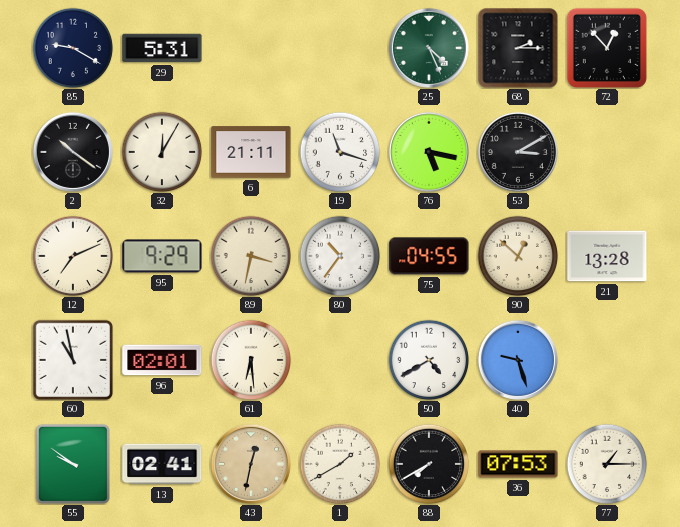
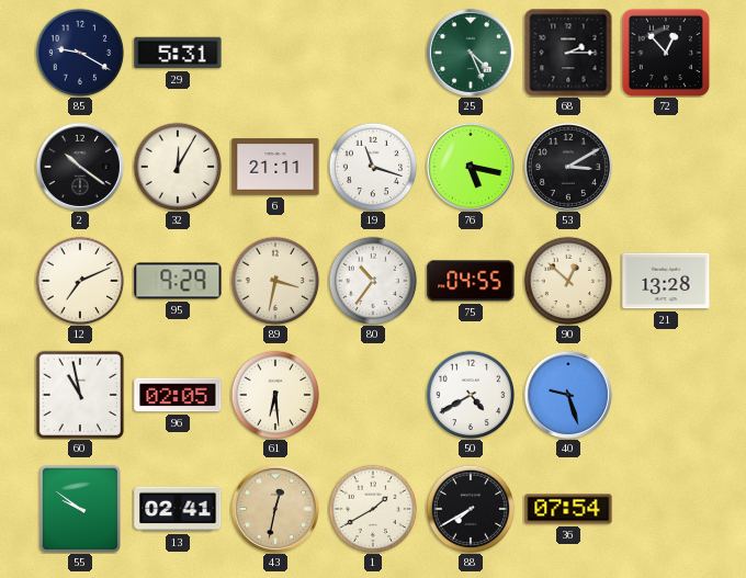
96: 02:01 -> 02:05 (178, 395)
36: 07:53 -> 07:54 (568, 509)
77: 1:15 -> none (607, 464)
